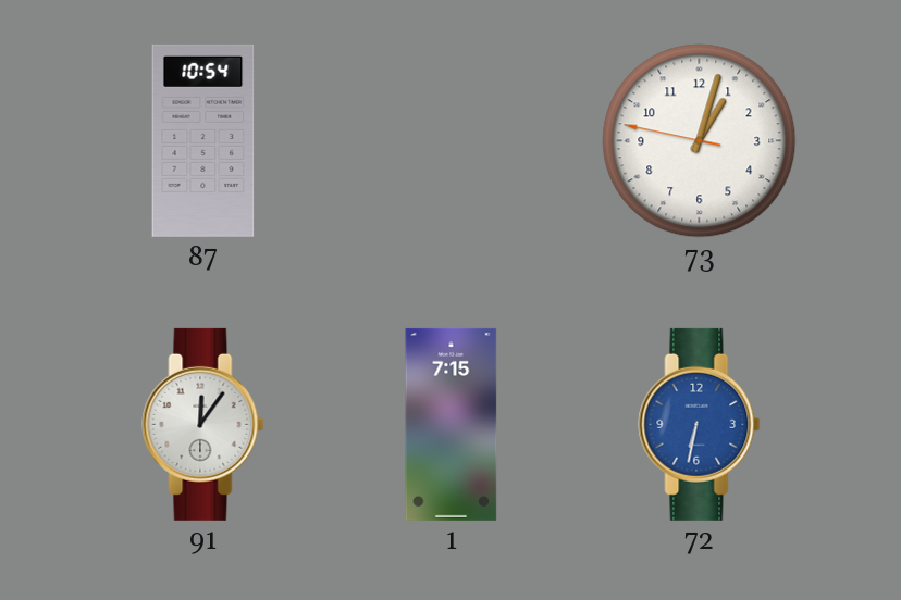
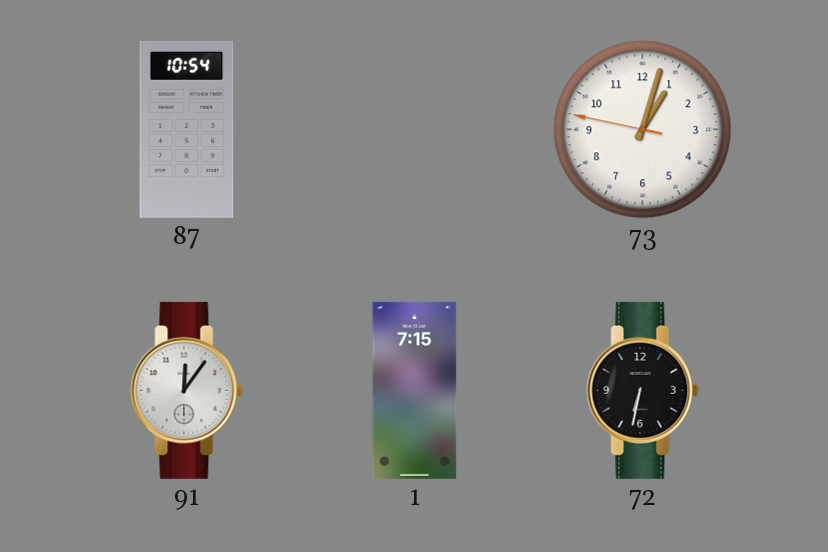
72 dial: blue -> black (643, 390)
